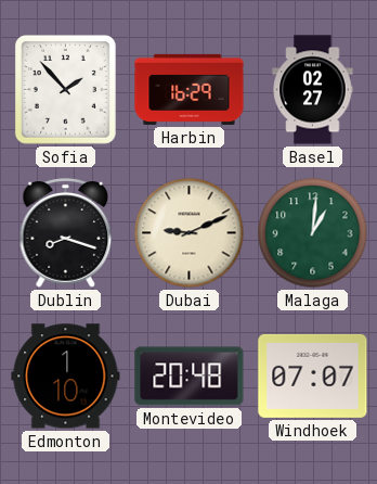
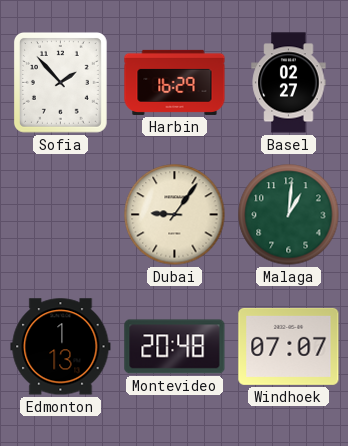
Dublin: 8:18 -> none (66, 233)
Dubai: 9:11 -> 9:06 (175, 215)
Edmonton: 1:10 -> 1:13 (61, 347)
